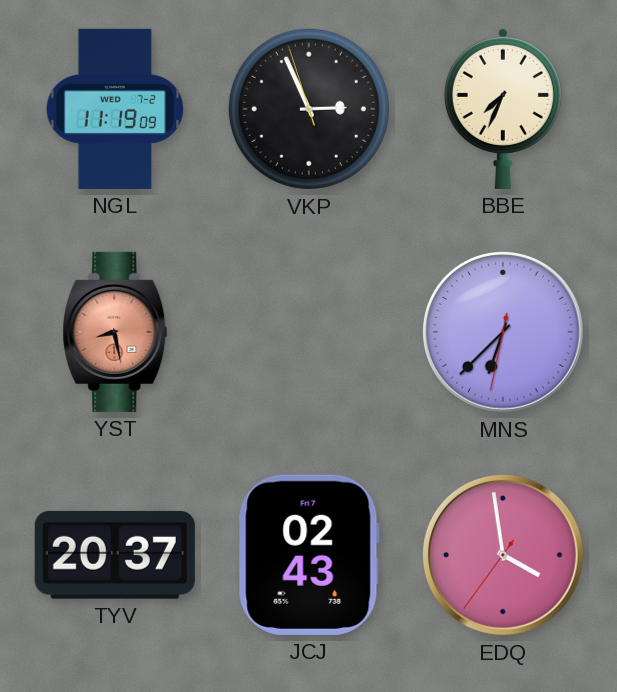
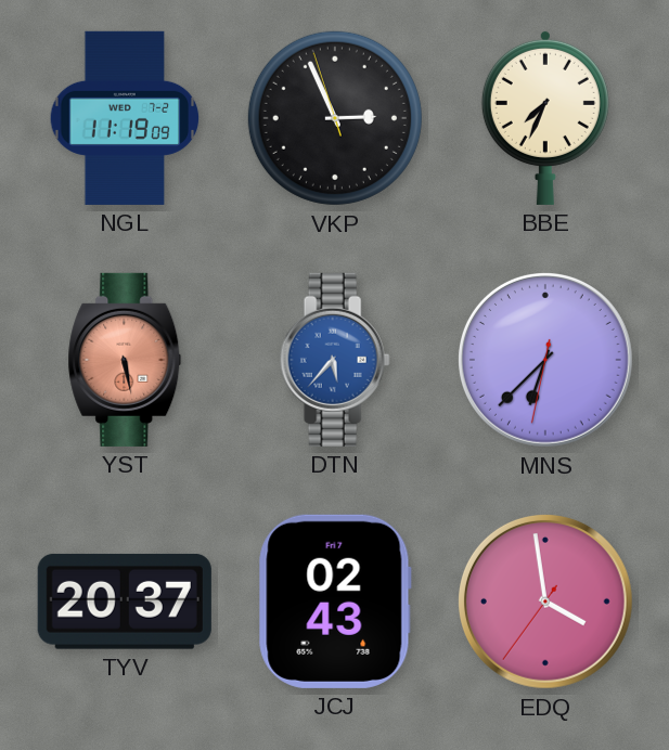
YST: 8:28 -> 5:28 (125, 360)
DTN: none -> 5:37 (335, 360)
